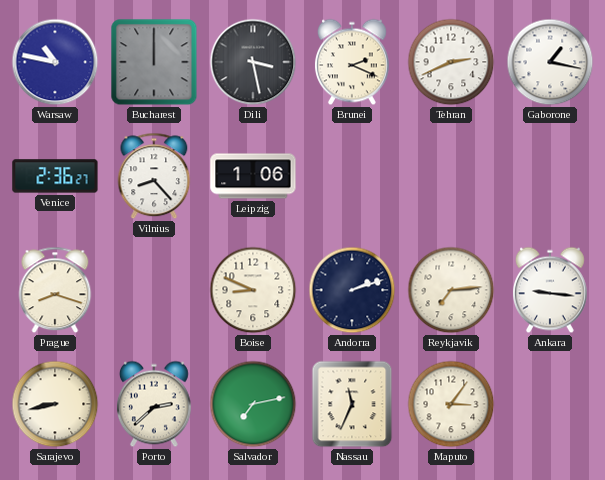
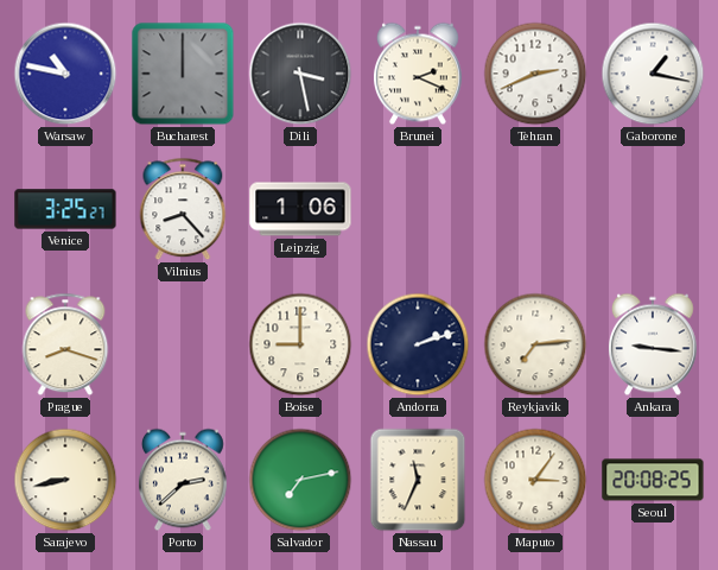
Venice: 2:36 -> 3:25 (65, 209)
Boise: 8:49 -> 9:00 (300, 344)
Seoul: none -> 20:08 (653, 480)
